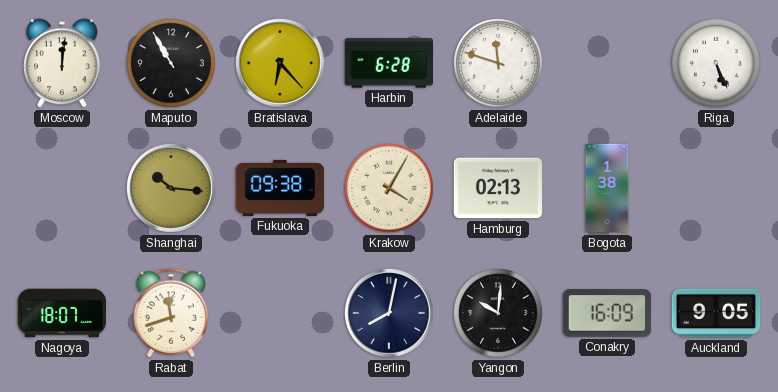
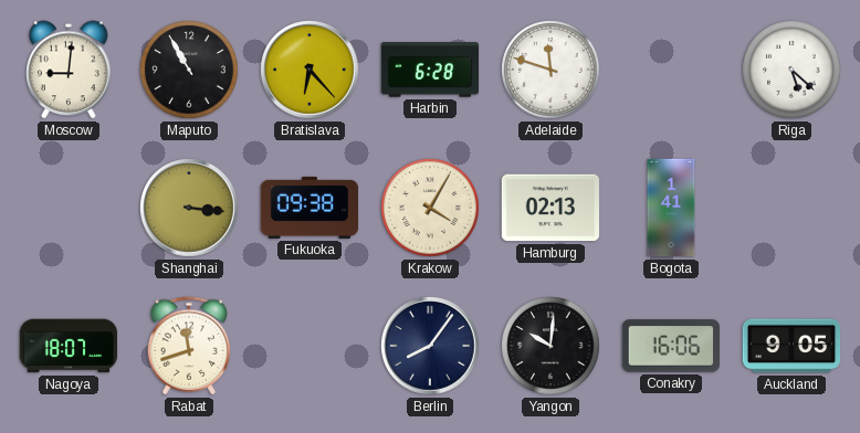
Moscow: 12:01 -> 9:01 (69, 70)
Riga: 5:26 -> 5:22 (791, 70)
Shanghai: 10:16 -> 3:16 (189, 208)
Bogota: 1:38 -> 1:41 (671, 208)
Berlin: 8:02 -> 8:06 (430, 346)
Conakry: 16:09 -> 16:06 (671, 346)
